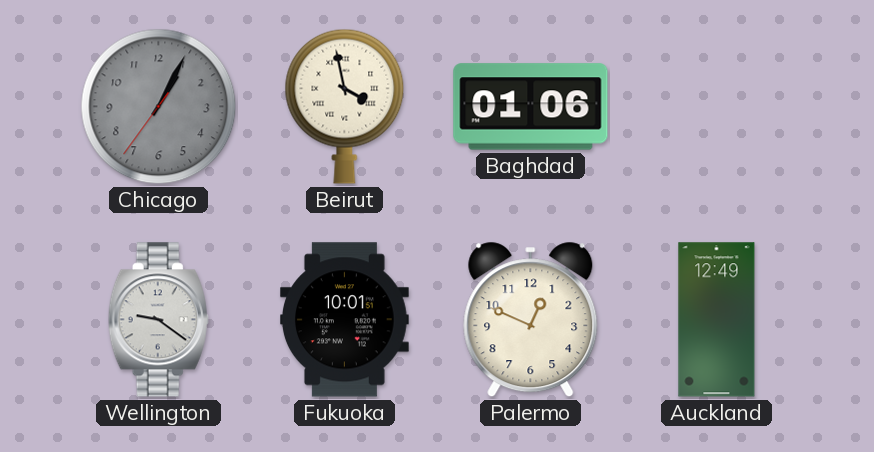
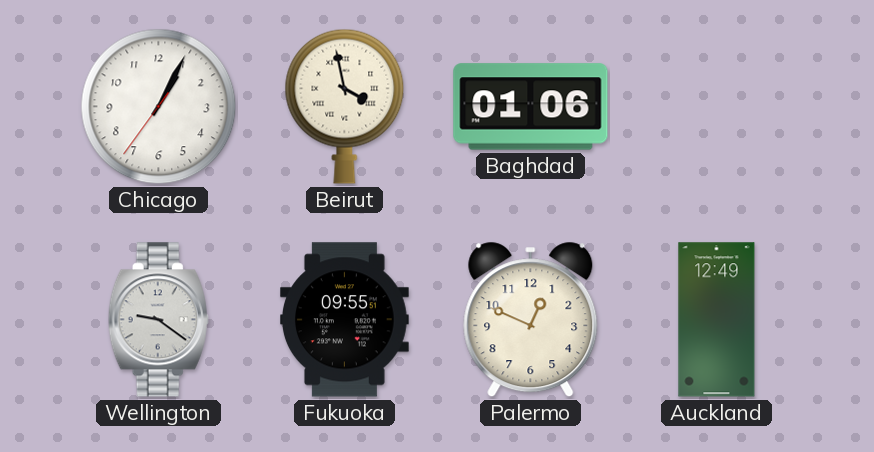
Chicago dial: grey -> white (159, 107)
Fukuoka: 10:01 -> 09:55 (345, 320)
